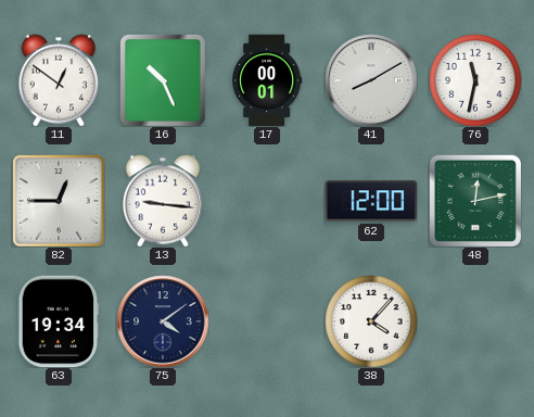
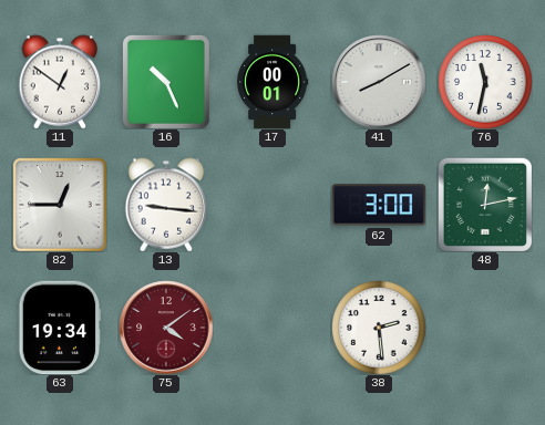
62: 12:00 -> 3:00 (379, 205)
75 dial: navy -> burgundy (166, 328)
38: 4:07 -> 2:29 (379, 328)
